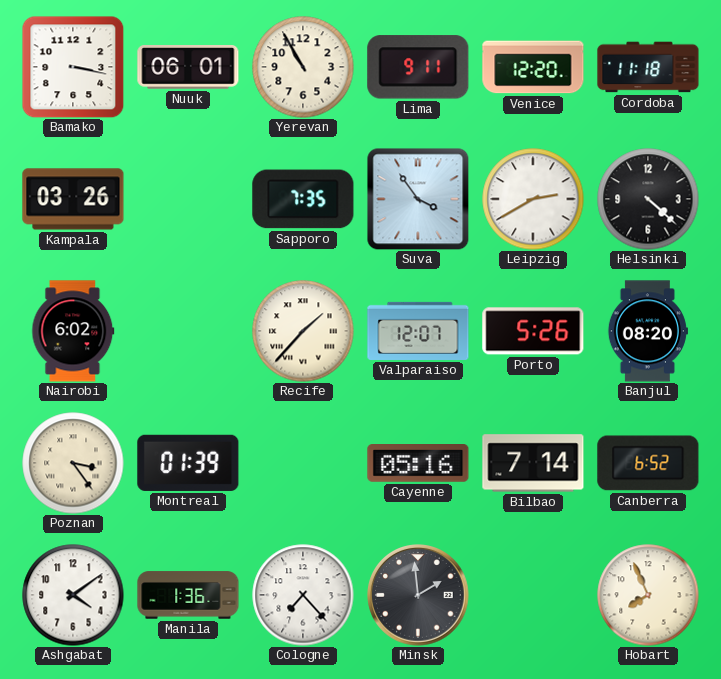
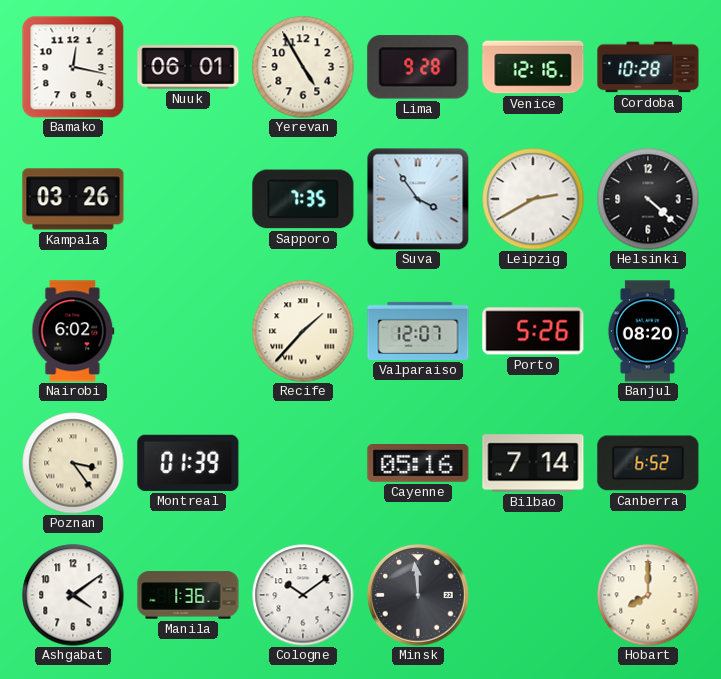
Bamako: 3:17 -> 12:17 (73, 67)
Yerevan: 10:55 -> 4:55 (303, 67)
Lima: 9:11 -> 9:28 (418, 67)
Venice: 12:20 -> 12:16 (533, 67)
Cordoba: 11:18 -> 10:28 (648, 67)
Cologne: 7:23 -> 10:09 (303, 595)
Minsk: 1:59 -> 11:59 (418, 595)
Hobart: 7:56 -> 8:00 (648, 595)
